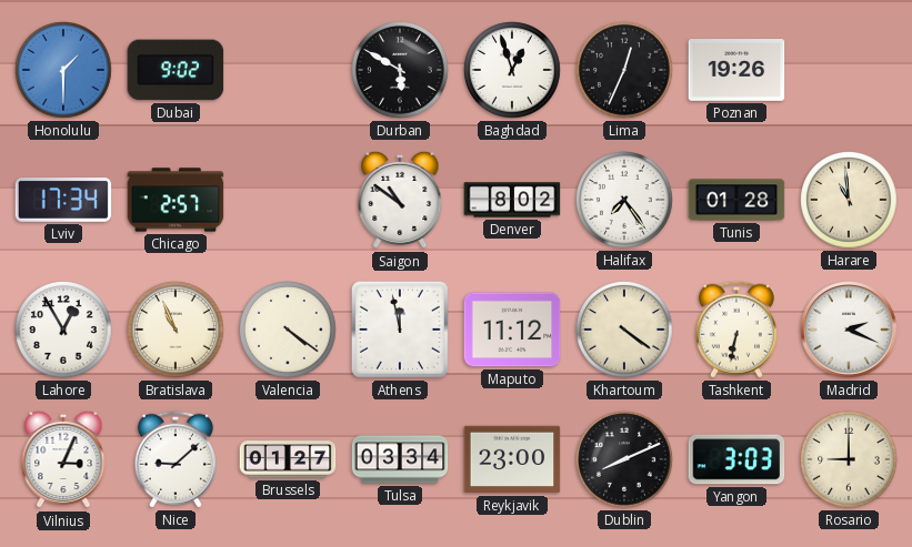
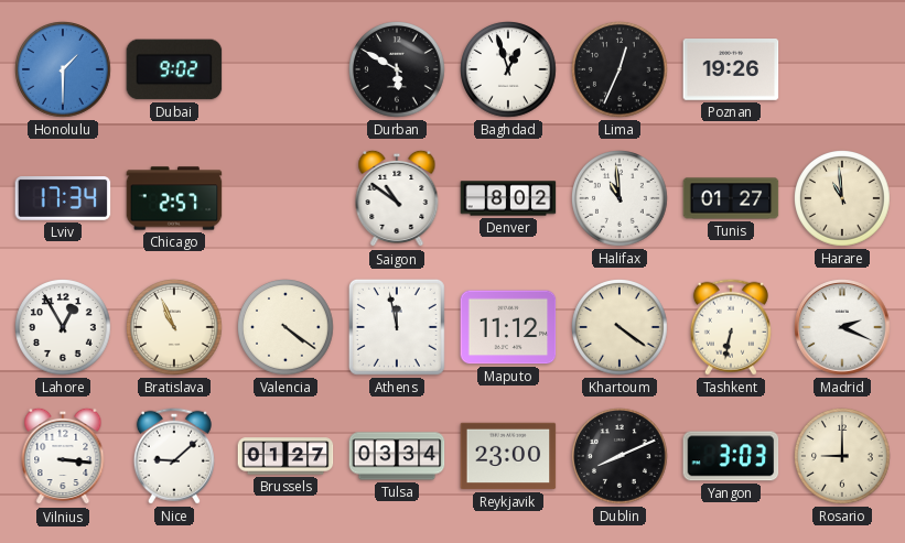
Halifax: 7:24 -> 10:59 (621, 199)
Tunis: 01:28 -> 01:27 (731, 198)
Vilnius: 3:04 -> 3:16 (63, 456)
